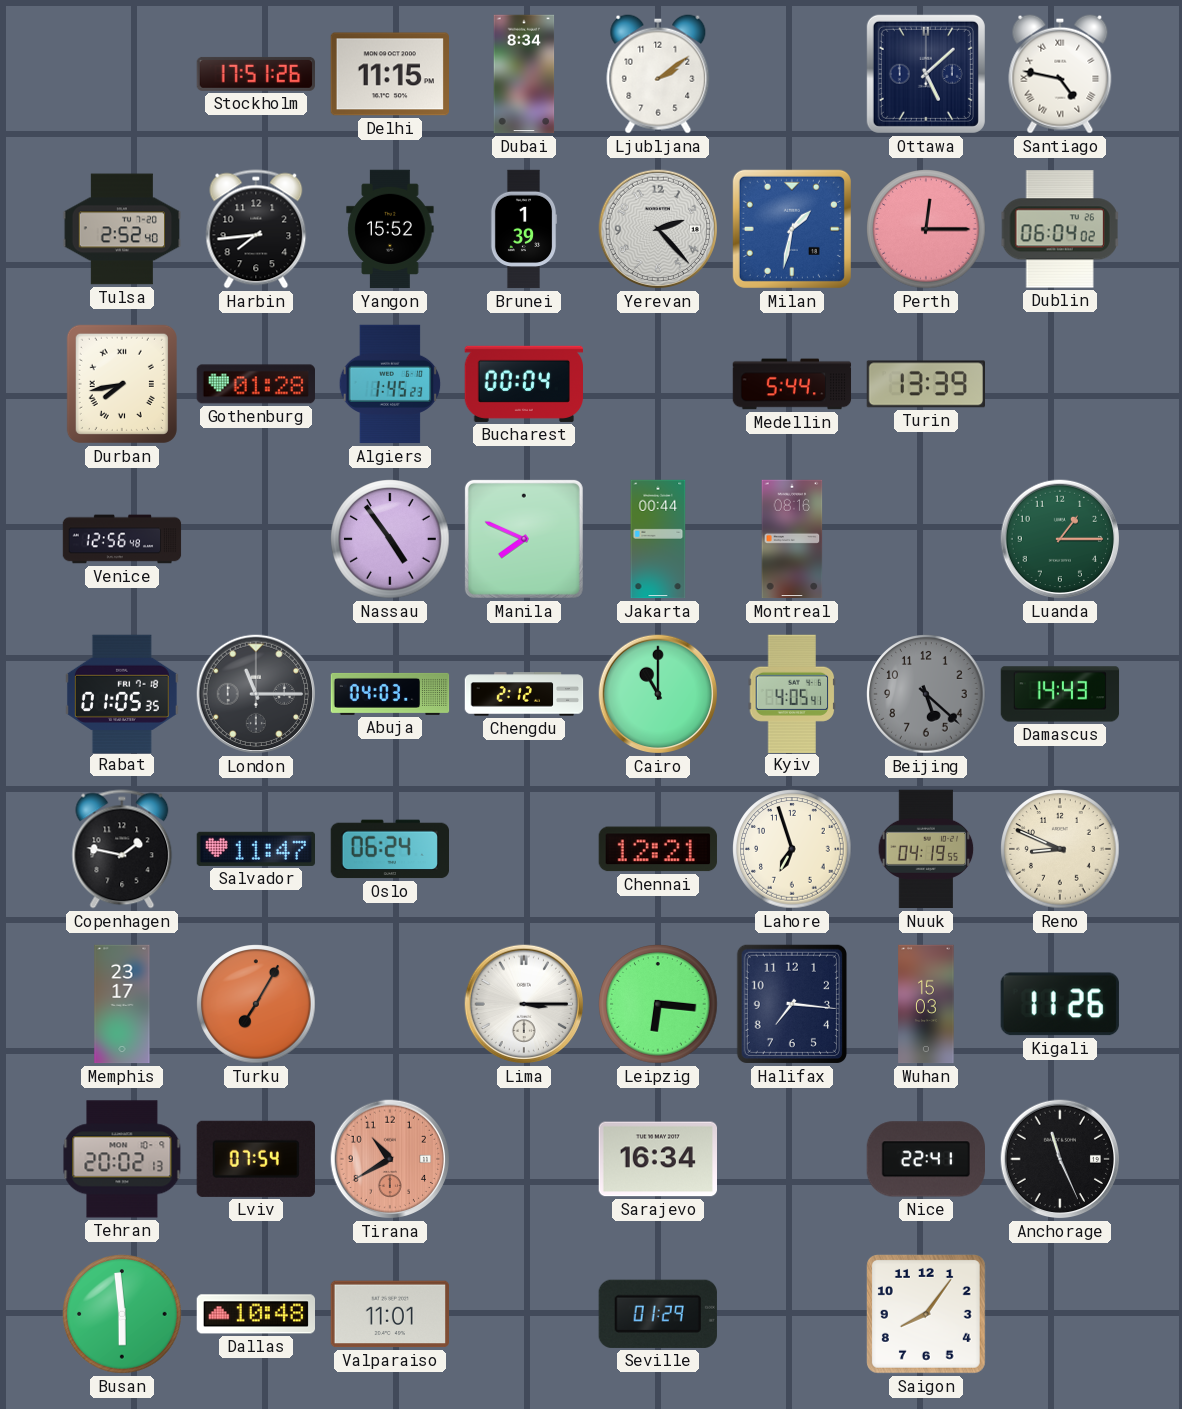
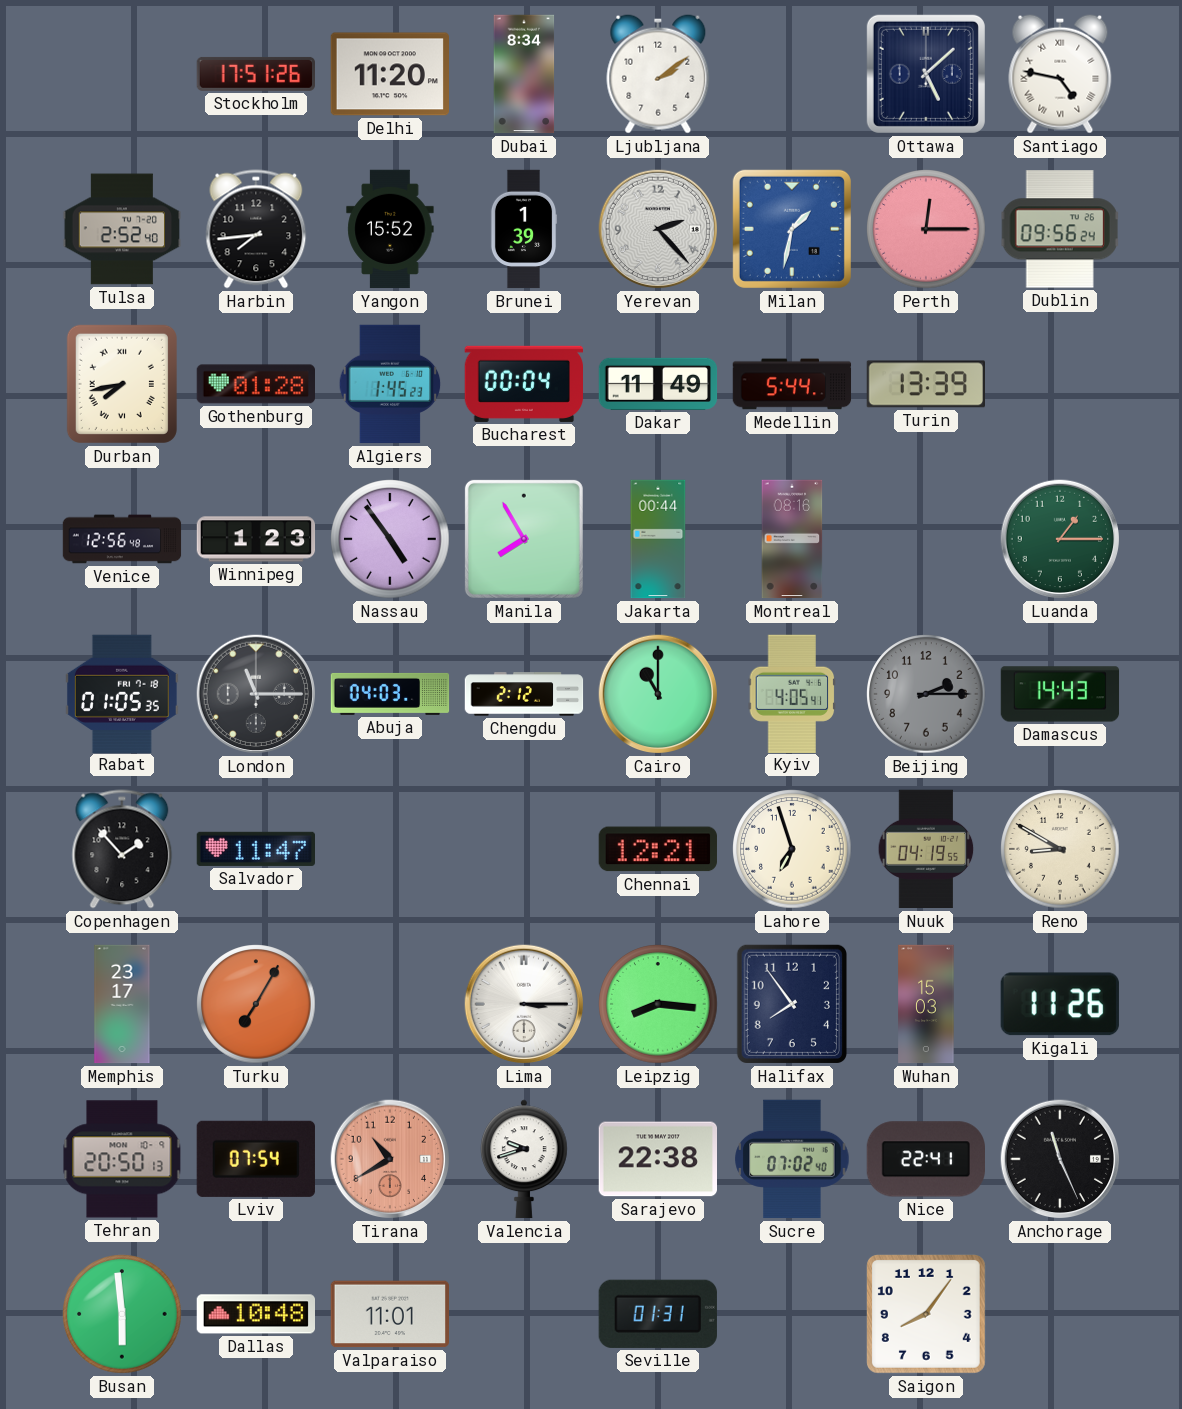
Delhi: 11:15 -> 11:20 (389, 74)
Dublin: 06:04 -> 09:56 (1060, 229)
Dakar: none -> 11:49 (658, 384)
Winnipeg: none -> 1:23 (256, 539)
Manila: 7:49 -> 7:55 (524, 539)
Beijing: 5:22 -> 2:15 (926, 694)
Copenhagen: 1:47 -> 1:53 (122, 849)
Oslo: 06:24 -> none (389, 849)
Reno: 8:49 -> 8:50 (1060, 849)
Leipzig: 6:16 -> 8:16 (658, 1004)
Halifax: 7:16 -> 7:54 (792, 1004)
Tehran: 20:02 -> 20:50 (122, 1159)
Valencia: none -> 9:42 (525, 1159)
Sarajevo: 16:34 -> 22:38 (657, 1159)
Sucre: none -> 07:02 (792, 1159)
Seville: 01:29 -> 01:31 (658, 1314)
